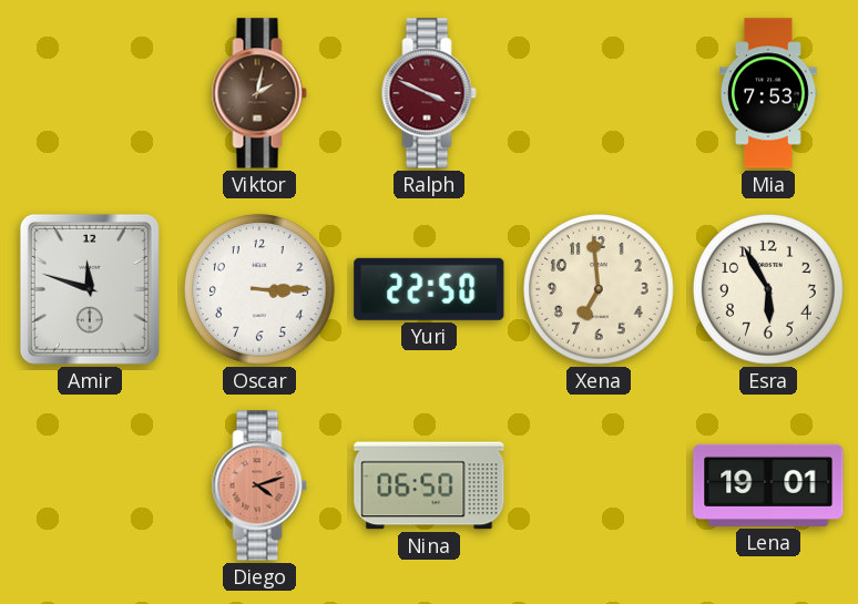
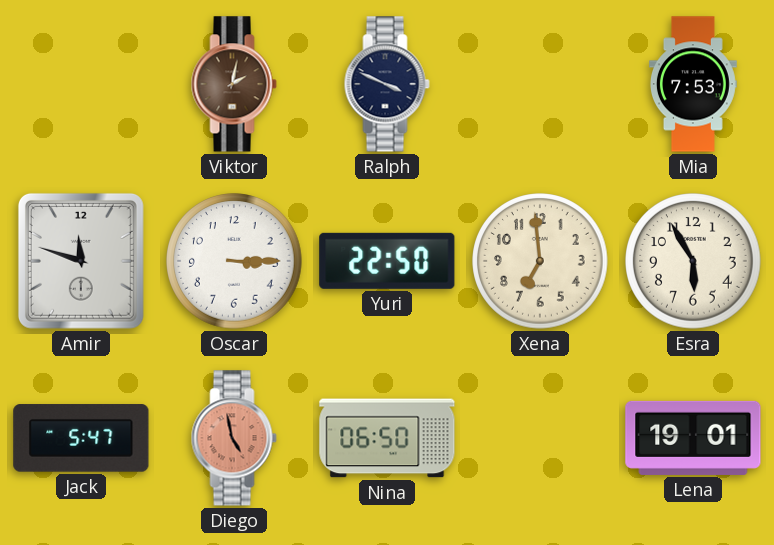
Ralph dial: burgundy -> navy (387, 84)
Jack: none -> 5:47 (81, 438)
Diego: 4:12 -> 4:58 (234, 438)
